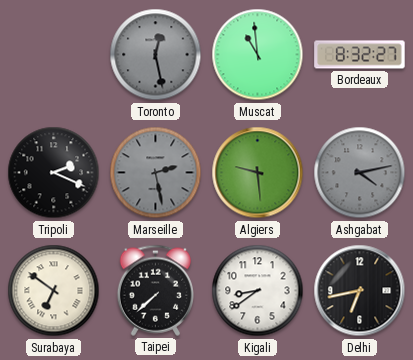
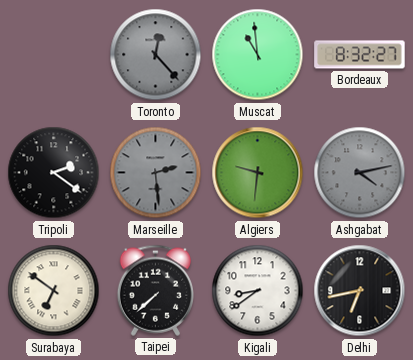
Toronto: 12:28 -> 12:23 (156, 55)
Tripoli: 2:19 -> 2:21 (54, 173)
Marseille: 2:28 -> 2:29 (156, 173)
Algiers: 9:29 -> 9:31 (258, 173)
